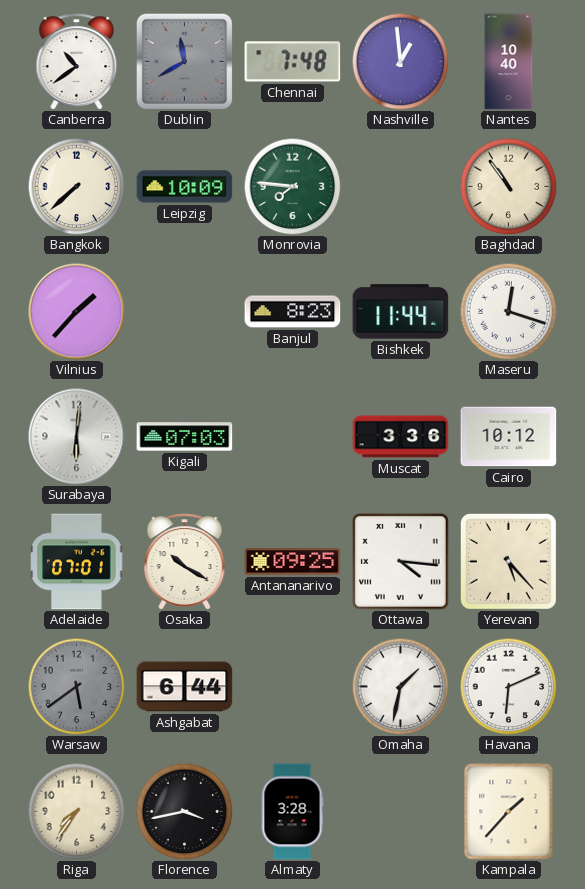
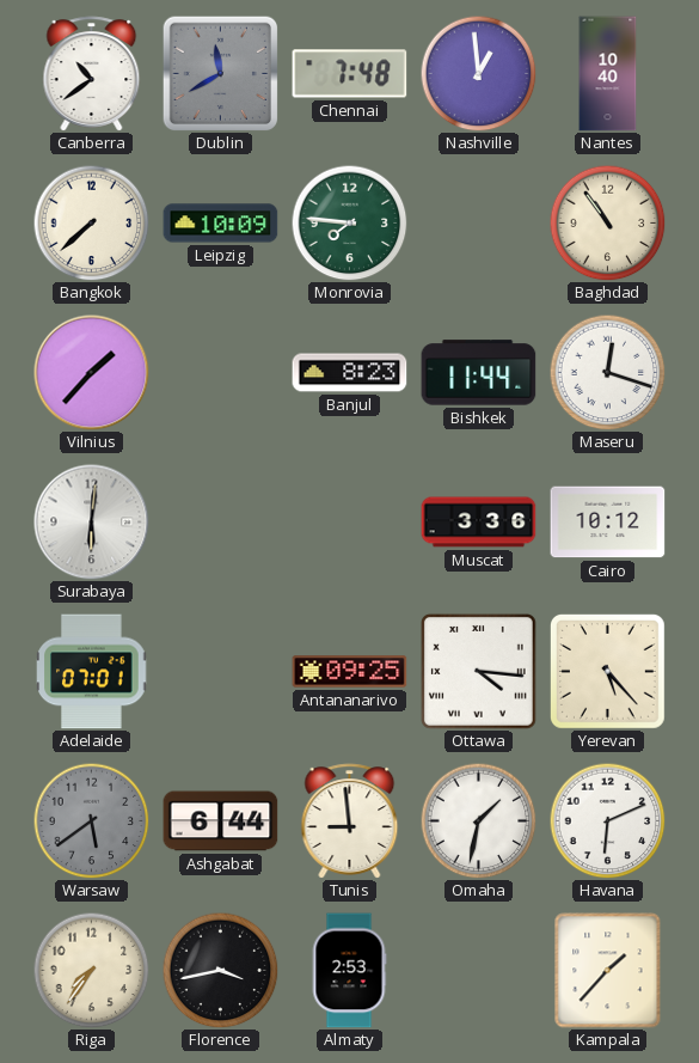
Kigali: 07:03 -> none (185, 437)
Osaka: 10:20 -> none (185, 562)
Tunis: none -> 8:59 (350, 821)
Almaty: 3:28 -> 2:53 (349, 971)
